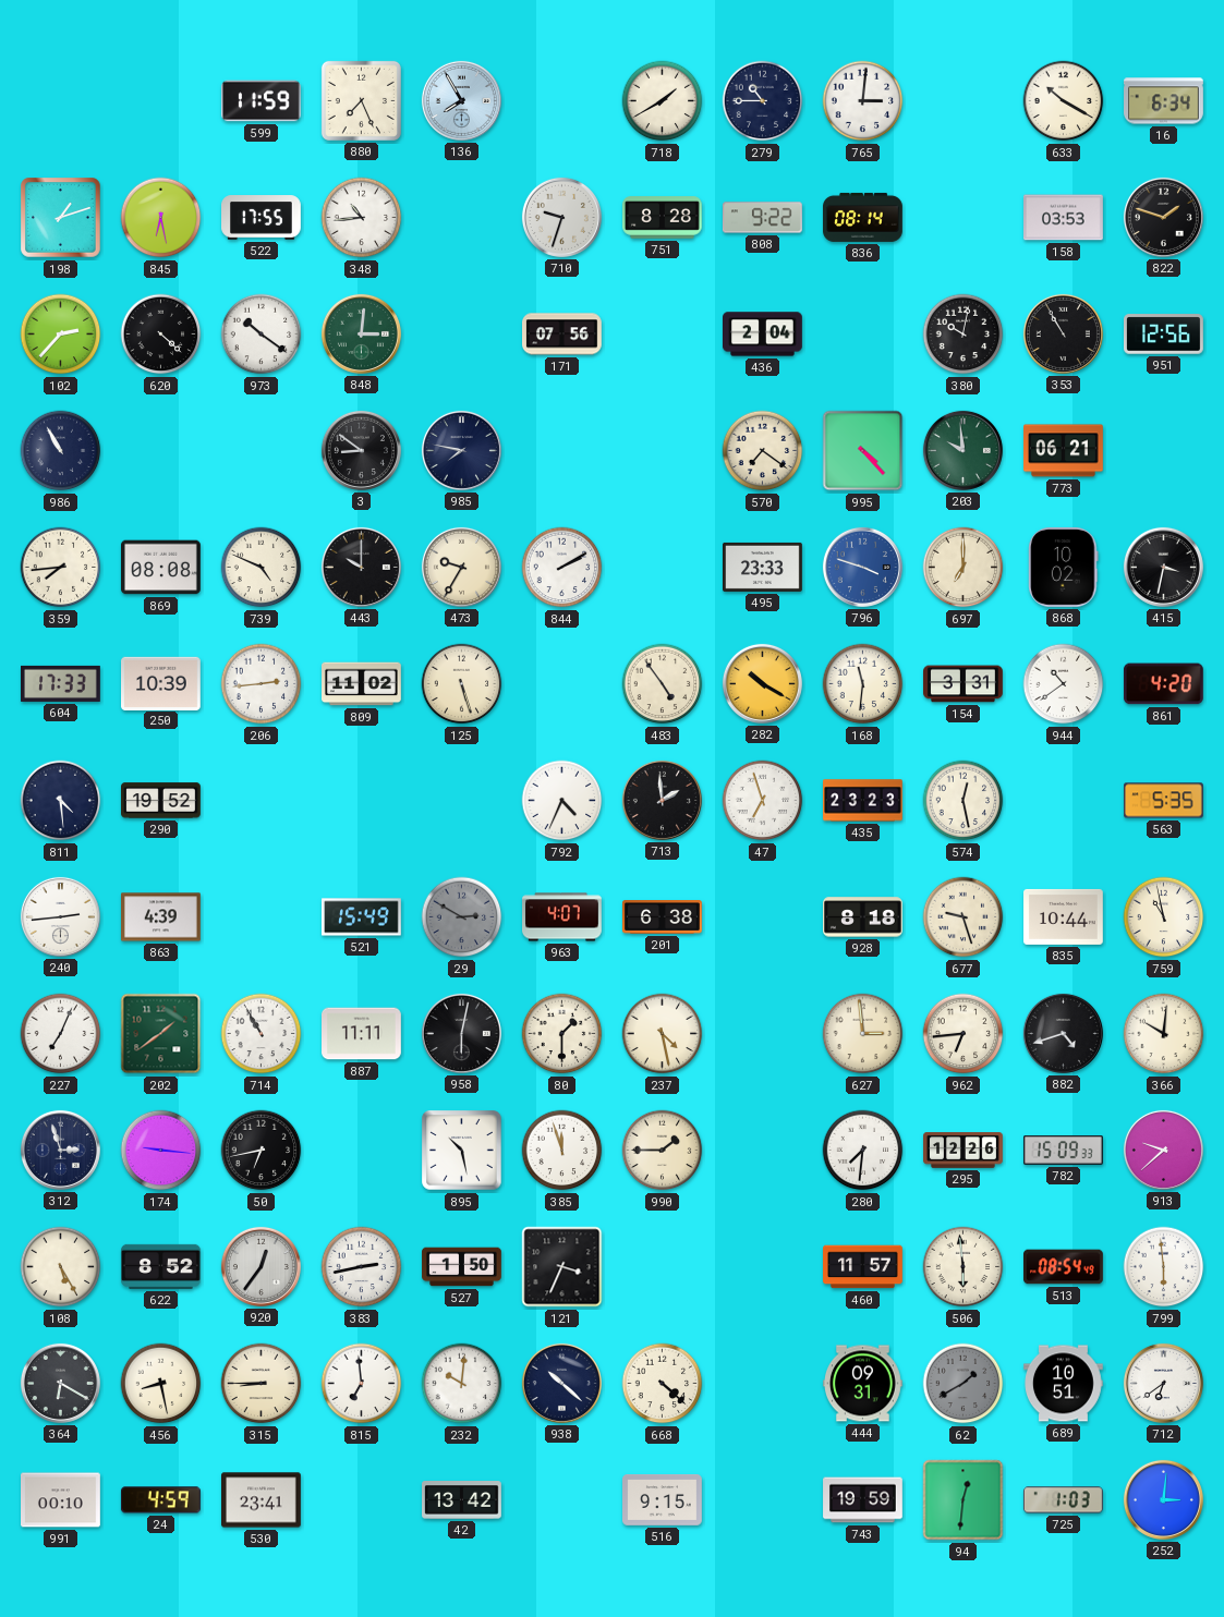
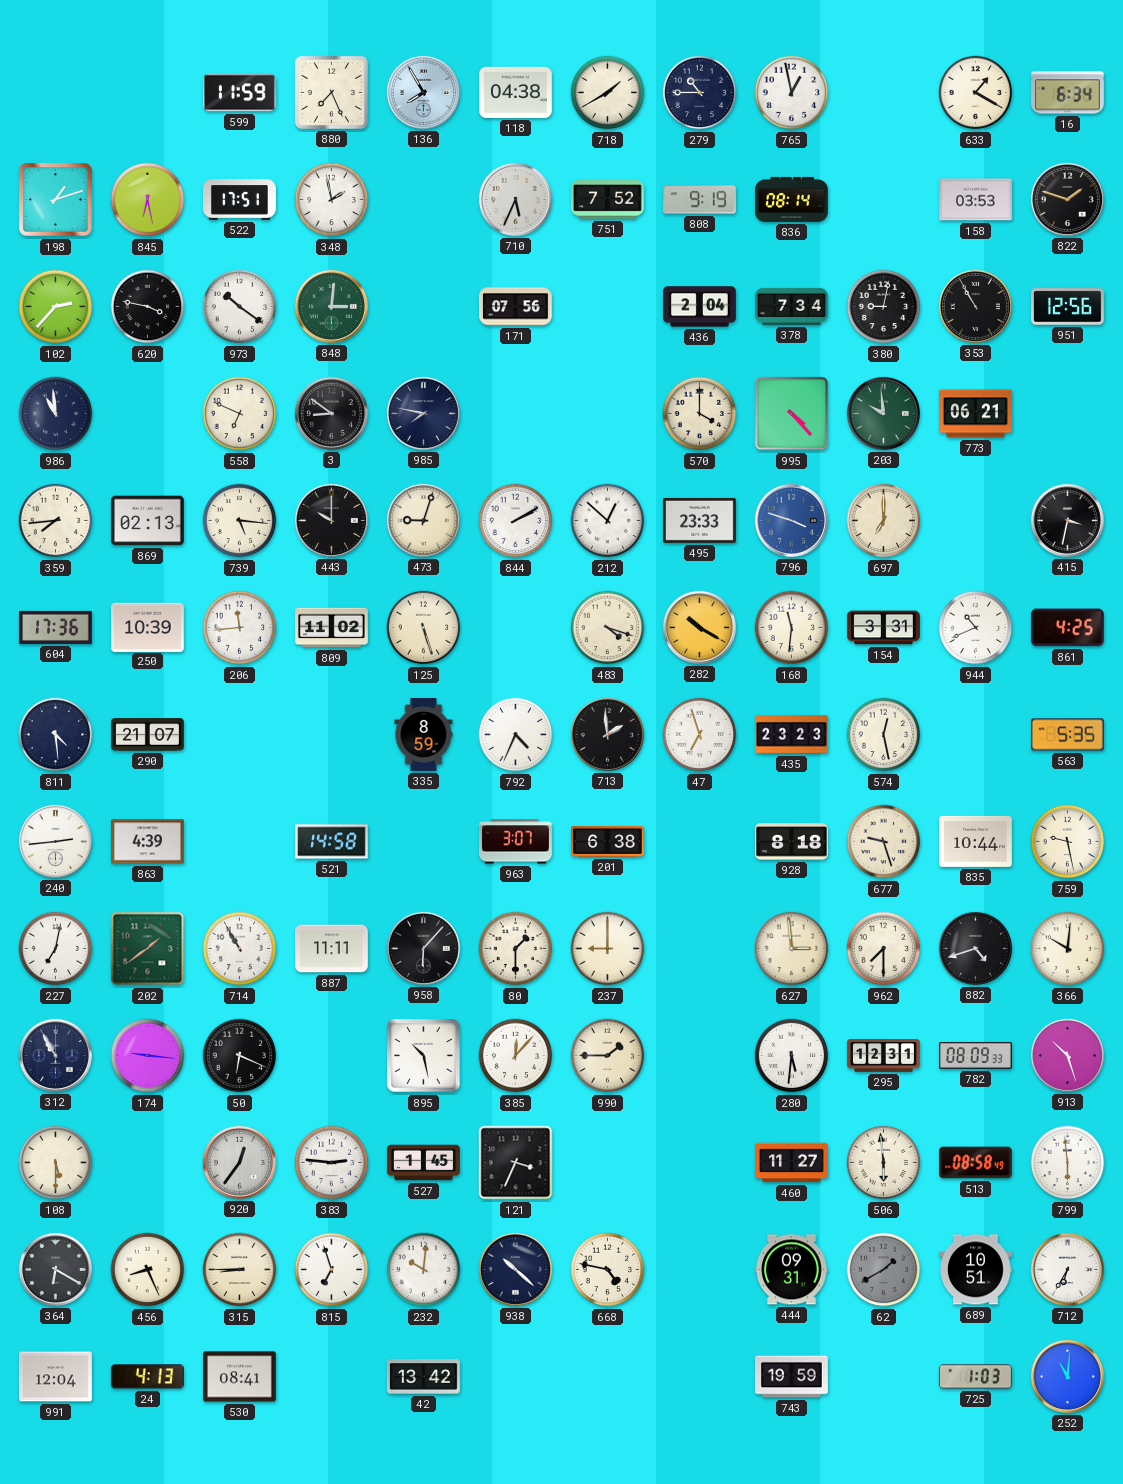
118: none -> 04:38 (516, 92)
765: 3:01 -> 12:58 (792, 93)
633: 10:20 -> 1:20 (976, 93)
522: 17:55 -> 17:51 (240, 200)
348: 10:44 -> 1:58 (332, 200)
710: 9:33 -> 5:34 (515, 199)
751: 8:28 -> 7:52 (608, 200)
808: 9:22 -> 9:19 (700, 200)
620: 4:22 -> 3:47 (148, 307)
378: none -> 7:34 (792, 306)
380: 10:02 -> 9:02 (884, 307)
986: 10:55 -> 10:59 (56, 414)
558: none -> 6:49 (240, 414)
570: 7:21 -> 4:00 (700, 414)
869: 08:08 -> 02:13 (148, 521)
739: 4:49 -> 5:16 (240, 521)
473: 9:35 -> 9:03 (423, 520)
212: none -> 12:52 (608, 521)
868: 10:02 -> none (1064, 567)
604: 17:33 -> 17:36 (56, 627)
206: 2:44 -> 11:44 (240, 628)
483: 4:54 -> 4:18 (608, 628)
944: 10:39 -> 10:41 (976, 628)
861: 4:20 -> 4:25 (1067, 628)
290: 19:52 -> 21:07 (148, 735)
335: none -> 8:59 (424, 735)
521: 15:49 -> 14:58 (332, 842)
29: 2:50 -> none (462, 917)
963: 4:07 -> 3:07 (516, 842)
759: 10:58 -> 9:28 (1068, 842)
227: 7:04 -> 7:02 (56, 949)
958: 6:02 -> 6:07 (423, 948)
237: 4:28 -> 9:00 (608, 949)
962: 6:44 -> 7:30 (884, 949)
312: 2:57 -> 10:55 (55, 1055)
50: 6:43 -> 6:19 (240, 1056)
385: 11:57 -> 12:07 (516, 1056)
280: 7:31 -> 5:31 (792, 1056)
295: 12:26 -> 12:31 (884, 1056)
782: 15:09 -> 08:09 (976, 1056)
913: 9:38 -> 10:27 (1067, 1055)
108: 5:25 -> 5:30 (56, 1163)
622: 8:52 -> none (161, 1266)
383: 2:43 -> 2:46 (332, 1163)
527: 1:50 -> 1:45 (424, 1163)
460: 11:57 -> 11:27 (792, 1163)
513: 08:54 -> 08:58 (976, 1163)
456: 8:28 -> 8:26 (148, 1270)
815: 6:59 -> 6:57 (332, 1270)
668: 4:22 -> 4:47 (608, 1270)
712: 6:39 -> 6:35 (1067, 1269)
991: 00:10 -> 12:04 (56, 1377)
24: 4:59 -> 4:13 (147, 1377)
530: 23:41 -> 08:41 (240, 1377)
516: 9:15 -> none (663, 1500)
94: 12:31 -> none (964, 1500)
252: 3:01 -> 11:01 (1067, 1376)
